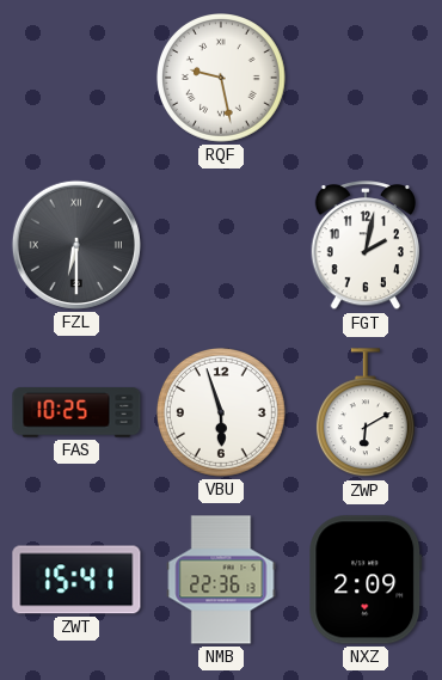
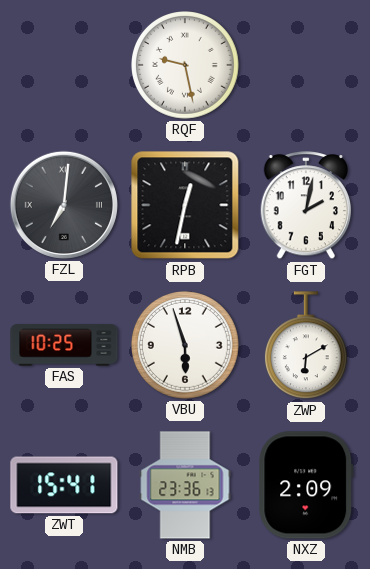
FZL: 6:30 -> 7:01 (64, 205)
RPB: none -> 12:32 (185, 205)
NMB: 22:36 -> 23:36 (185, 485)
